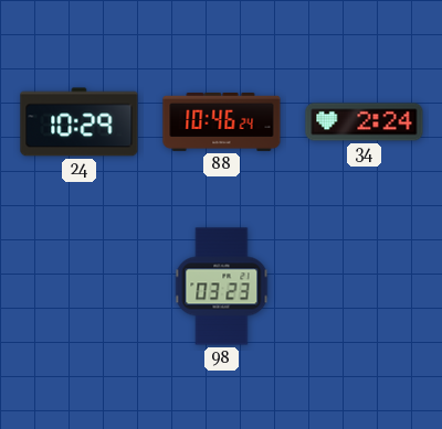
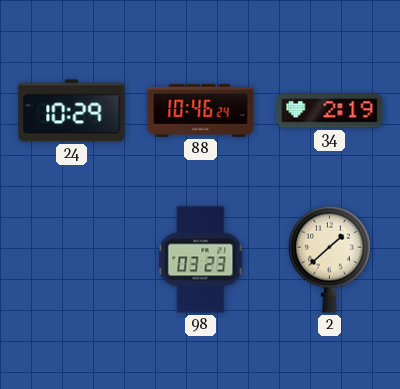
34: 2:24 -> 2:19 (330, 111)
2: none -> 1:38 (330, 259)
